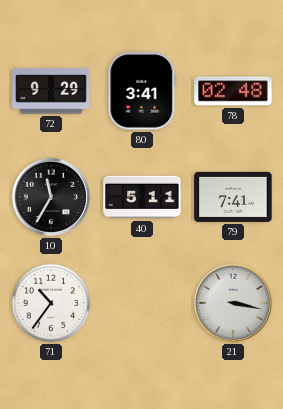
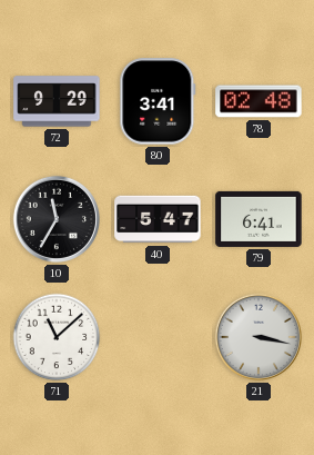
40: 5:11 -> 5:47 (158, 219)
79: 7:41 -> 6:41 (259, 219)
71: 10:36 -> 11:08 (57, 337)
